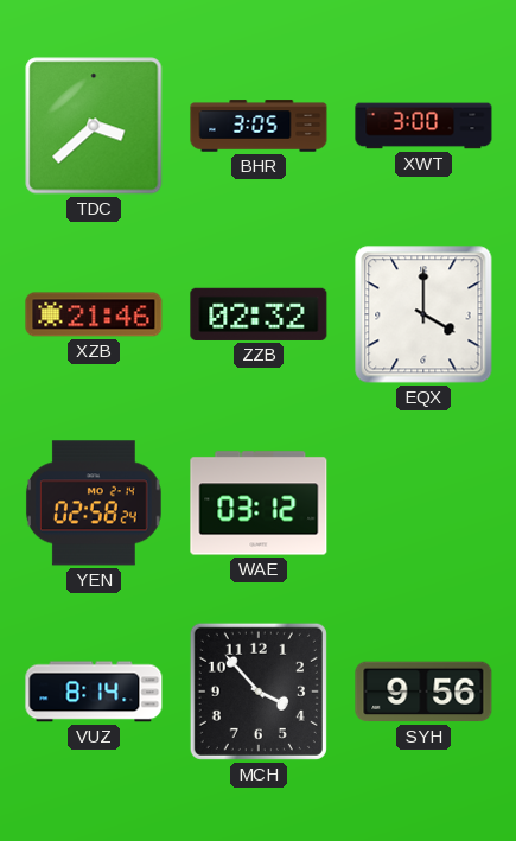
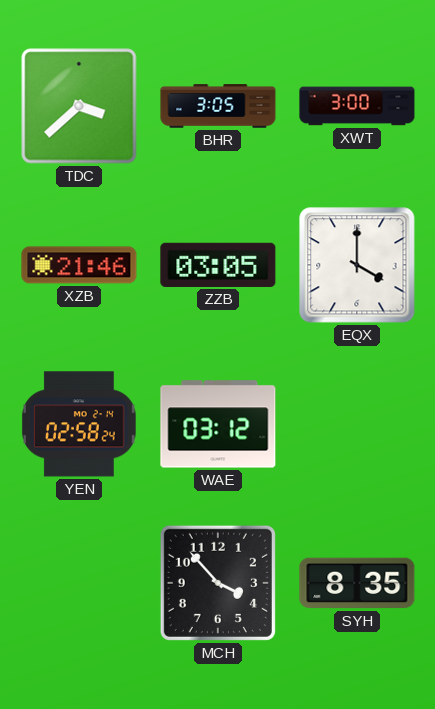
ZZB: 02:32 -> 03:05 (218, 265)
VUZ: 8:14 -> none (94, 692)
SYH: 9:56 -> 8:35 (357, 583)
